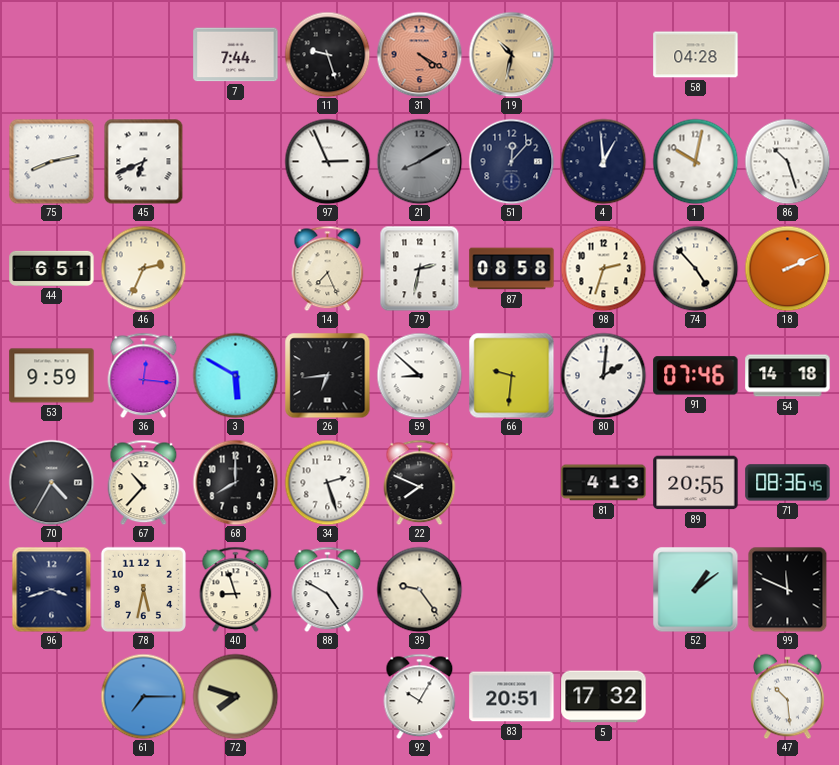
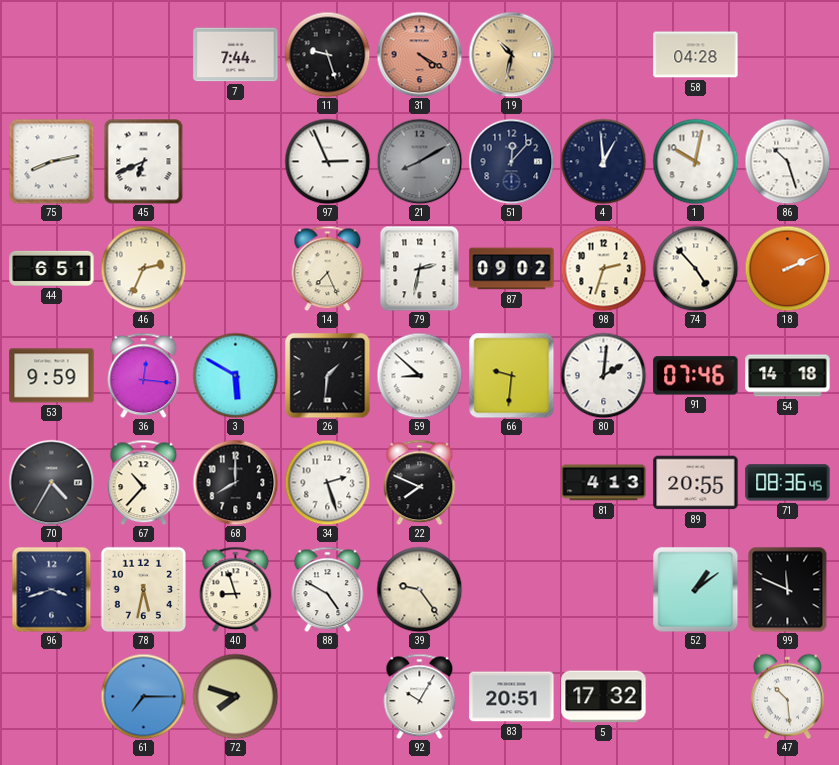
87: 08:58 -> 09:02 (512, 269)
26: 6:44 -> 1:31 (327, 375)
